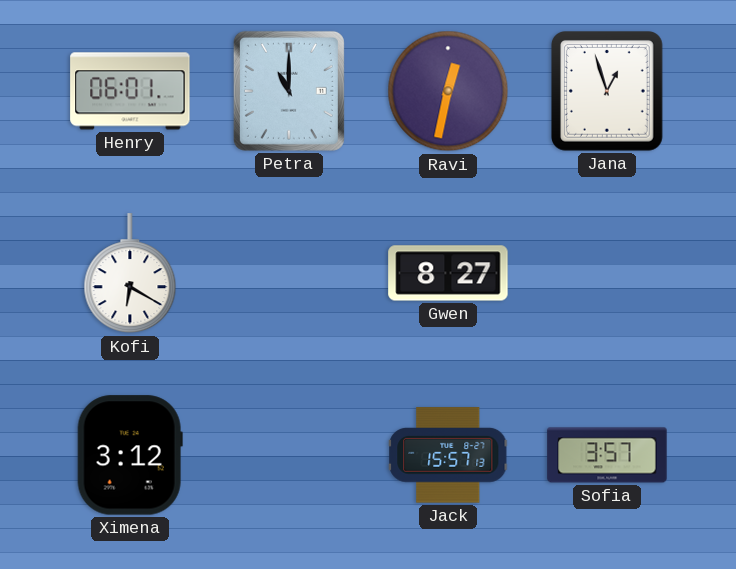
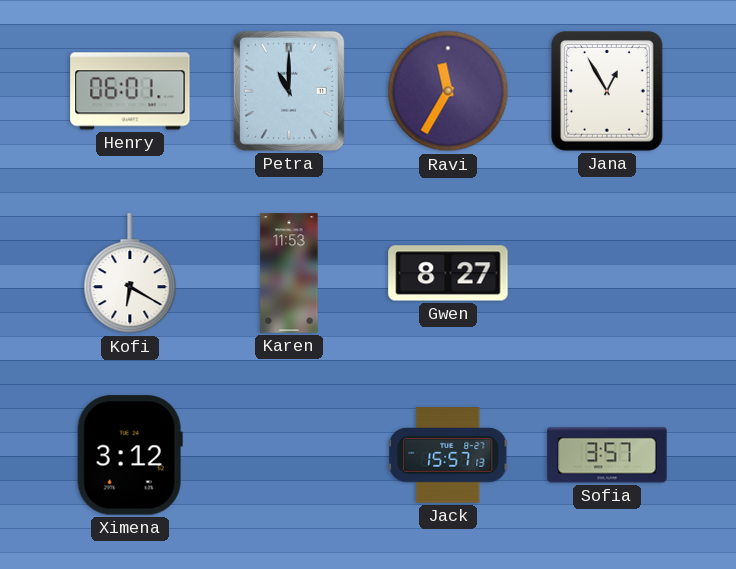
Ravi: 12:32 -> 11:35 (448, 91)
Jana: 12:57 -> 12:55 (608, 92)
Karen: none -> 11:53 (289, 273)
